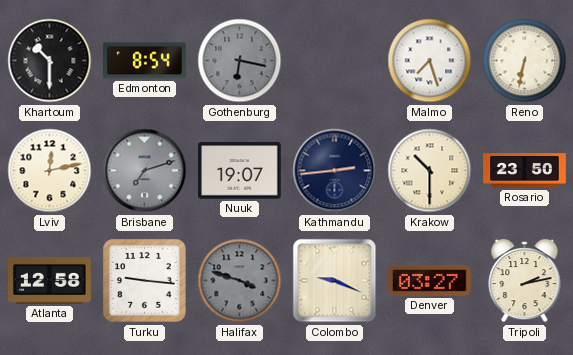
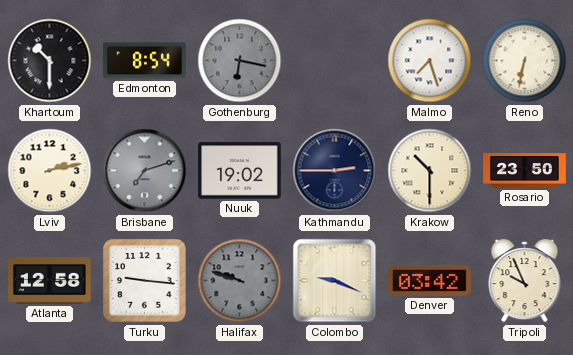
Lviv: 12:13 -> 2:13 (50, 171)
Nuuk: 19:07 -> 19:02 (240, 171)
Kathmandu: 2:44 -> 2:45 (335, 171)
Halifax: 3:48 -> 9:48 (240, 281)
Denver: 03:27 -> 03:42 (430, 281)
Tripoli: 2:13 -> 9:56 (525, 281)
